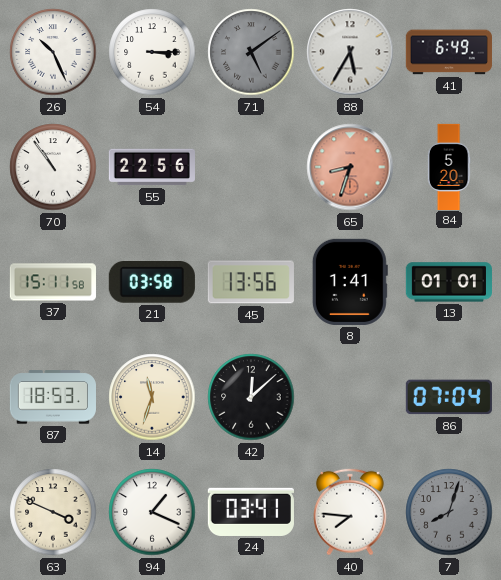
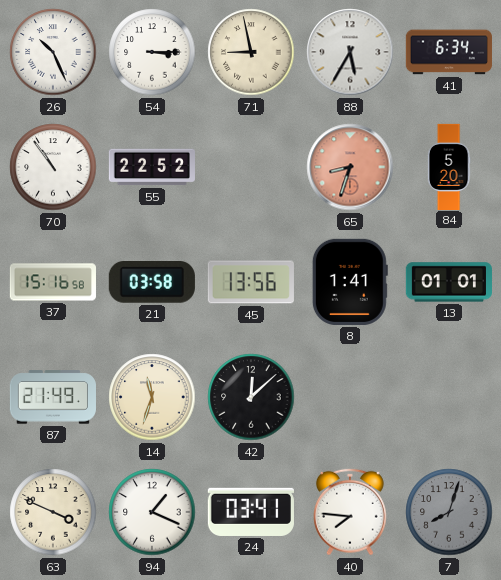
71: 5:09 -> 8:58 (251, 52)
71 dial: grey -> cream (251, 52)
41: 6:49 -> 6:34 (449, 52)
55: 22:56 -> 22:52 (152, 167)
37: 15:11 -> 15:16 (53, 282)
87: 18:53 -> 21:49 (53, 397)
86: 07:04 -> none (449, 397)
